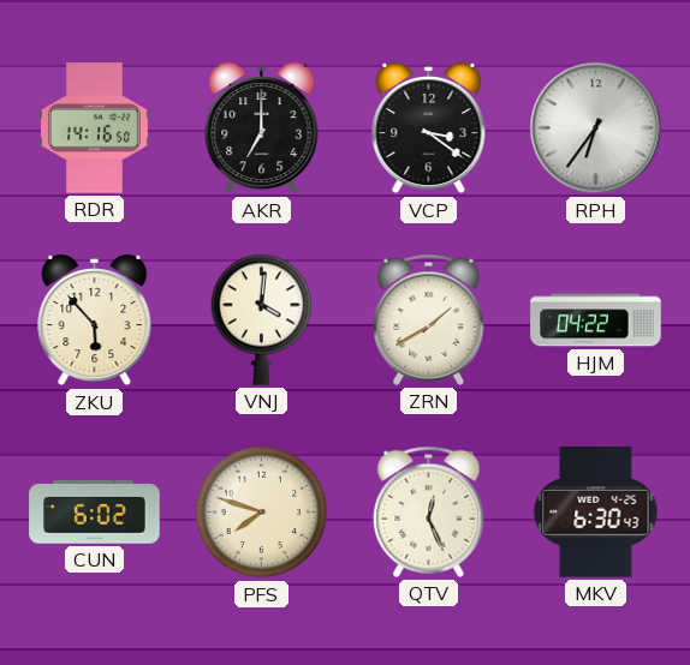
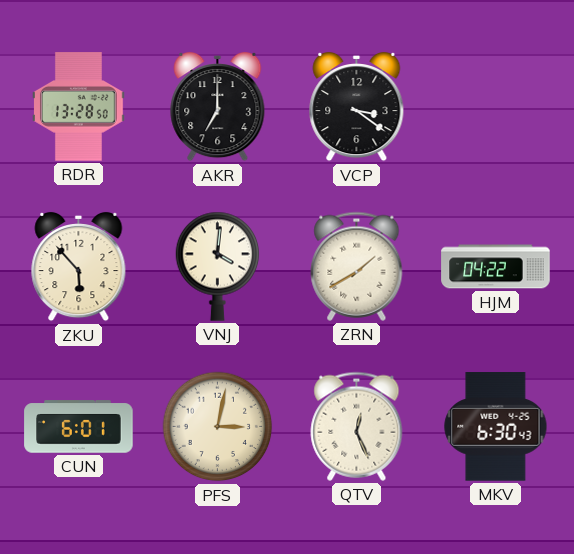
RDR: 14:16 -> 13:28 (79, 107)
RPH: 6:36 -> none (596, 128)
CUN: 6:02 -> 6:01 (79, 427)
PFS: 7:48 -> 3:02 (218, 427)
